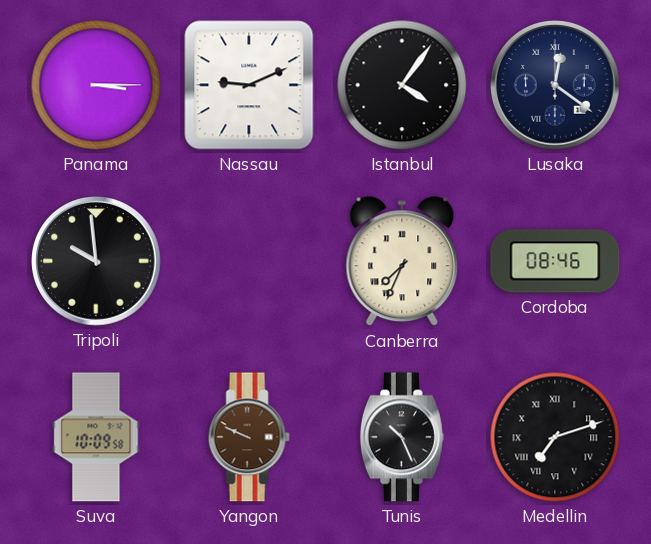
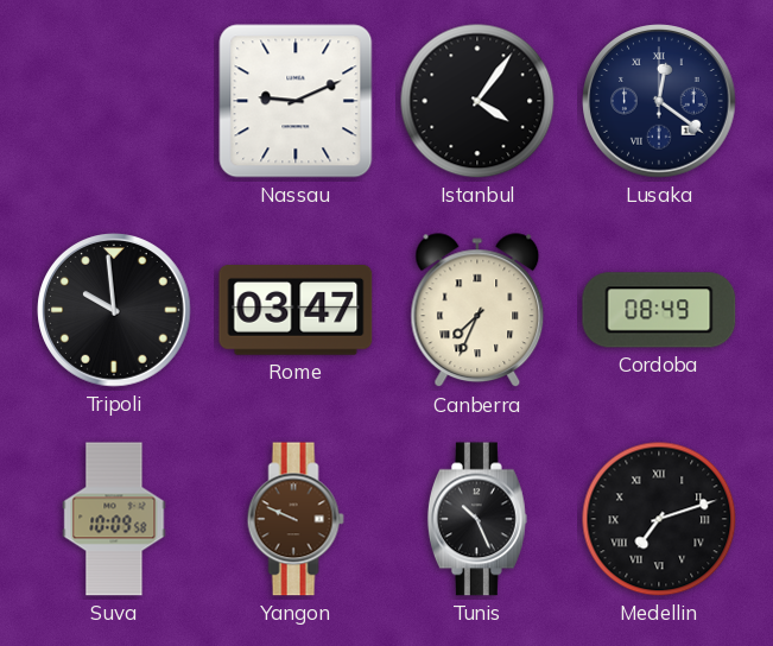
Panama: 3:15 -> none (96, 85)
Rome: none -> 03:47 (296, 311)
Cordoba: 08:46 -> 08:49 (659, 310)
